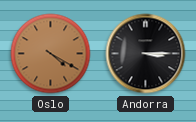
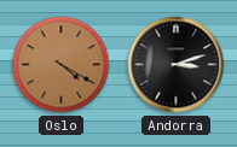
Andorra: 3:15 -> 3:12 (177, 65)
